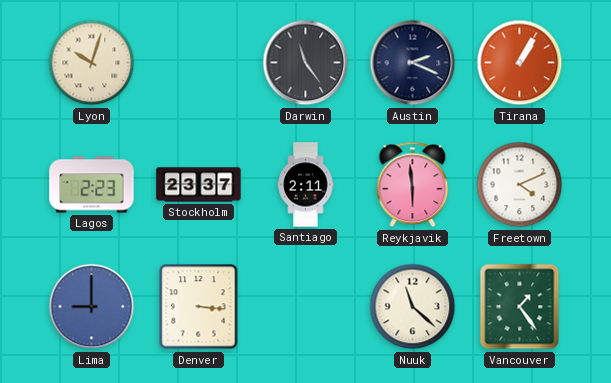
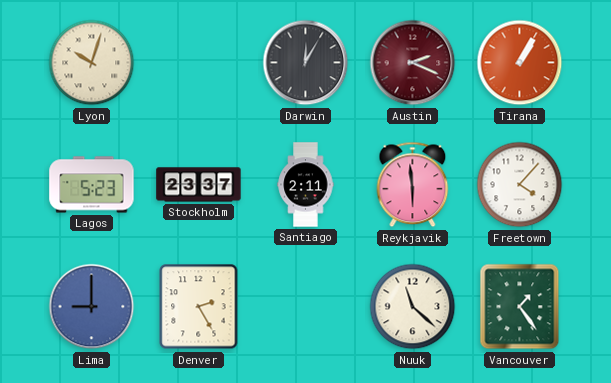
Darwin: 11:24 -> 12:05 (306, 63)
Austin dial: navy -> burgundy (413, 63)
Lagos: 2:23 -> 5:23 (92, 185)
Freetown: 4:11 -> 4:07 (520, 185)
Denver: 3:16 -> 2:25 (199, 307)
